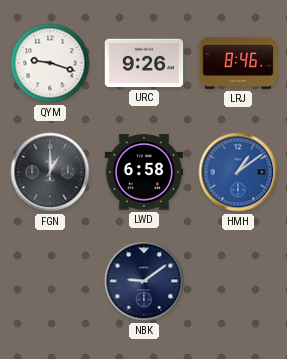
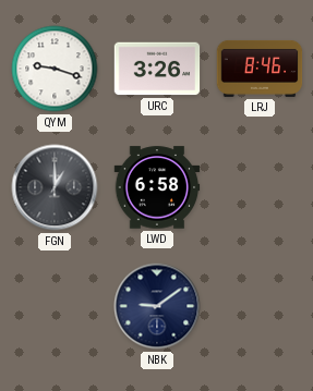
URC: 9:26 -> 3:26 (157, 69)
HMH: 1:09 -> none (238, 172)
